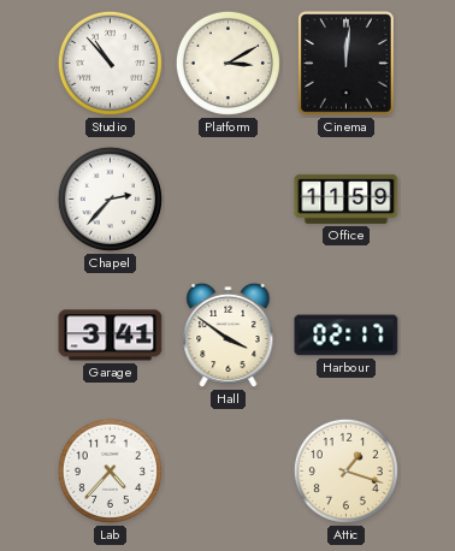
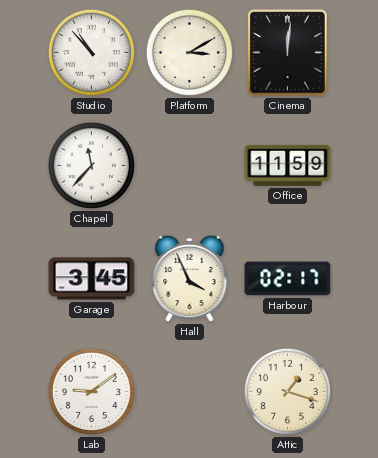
Chapel: 2:37 -> 11:37 (91, 165)
Garage: 3:41 -> 3:45 (92, 279)
Hall: 3:51 -> 3:56 (190, 279)
Lab: 4:37 -> 9:09 (91, 391)
